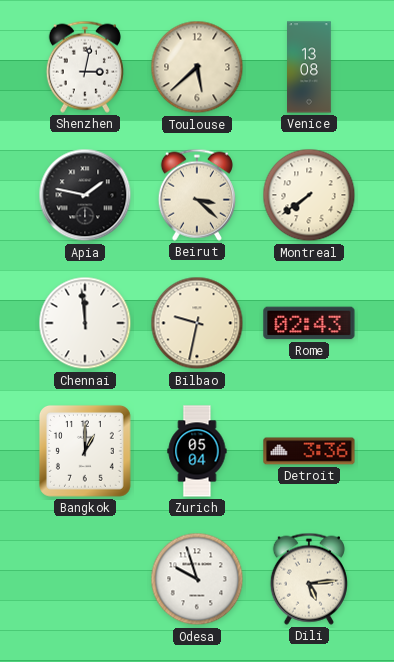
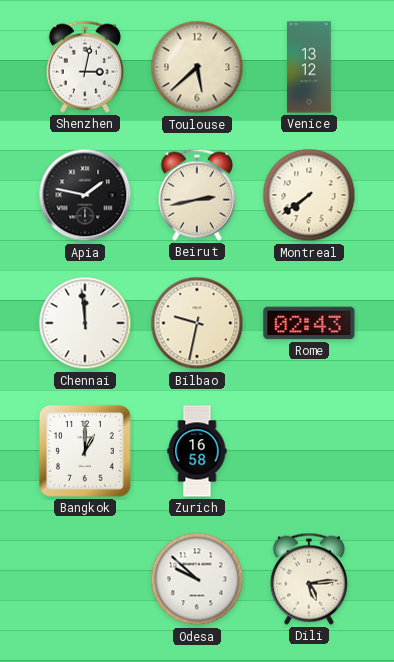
Venice: 13:08 -> 13:12 (310, 67)
Beirut: 3:22 -> 2:43 (197, 195)
Zurich: 05:04 -> 16:58 (197, 451)
Detroit: 3:36 -> none (309, 451)
Odesa: 9:57 -> 9:52 (197, 579)
